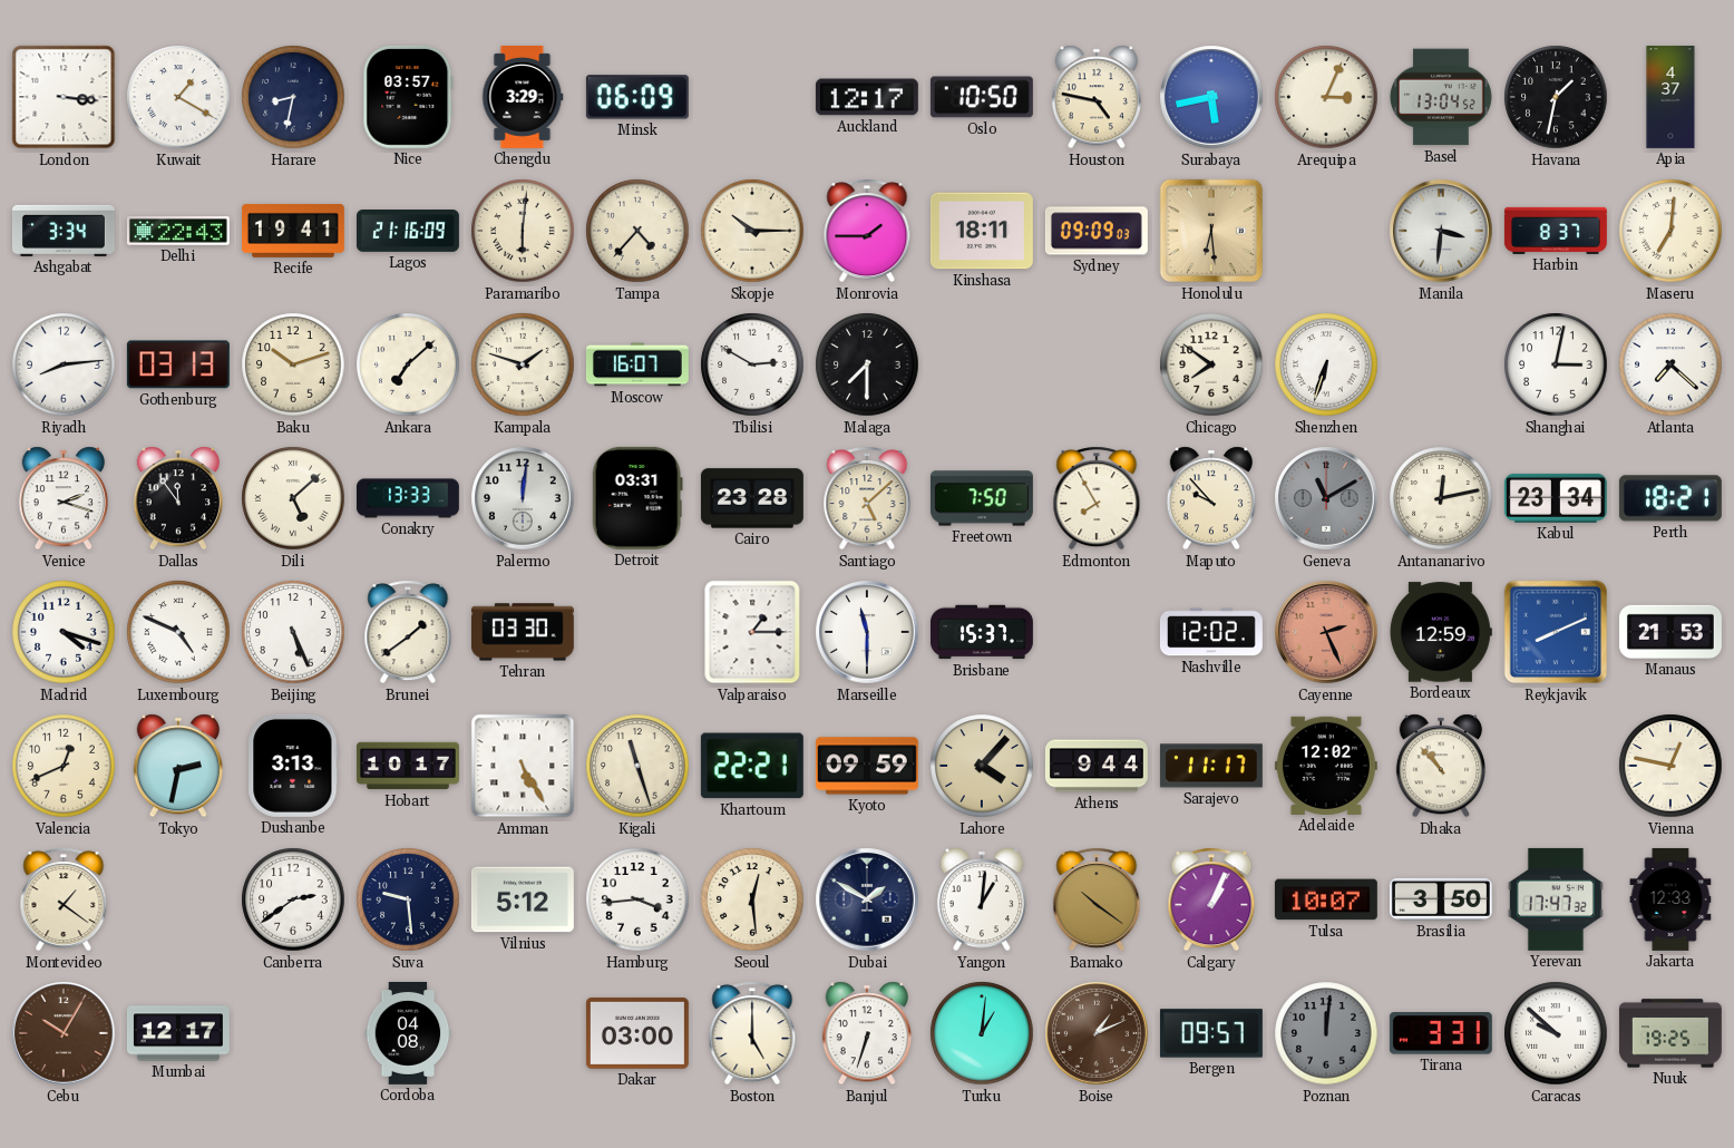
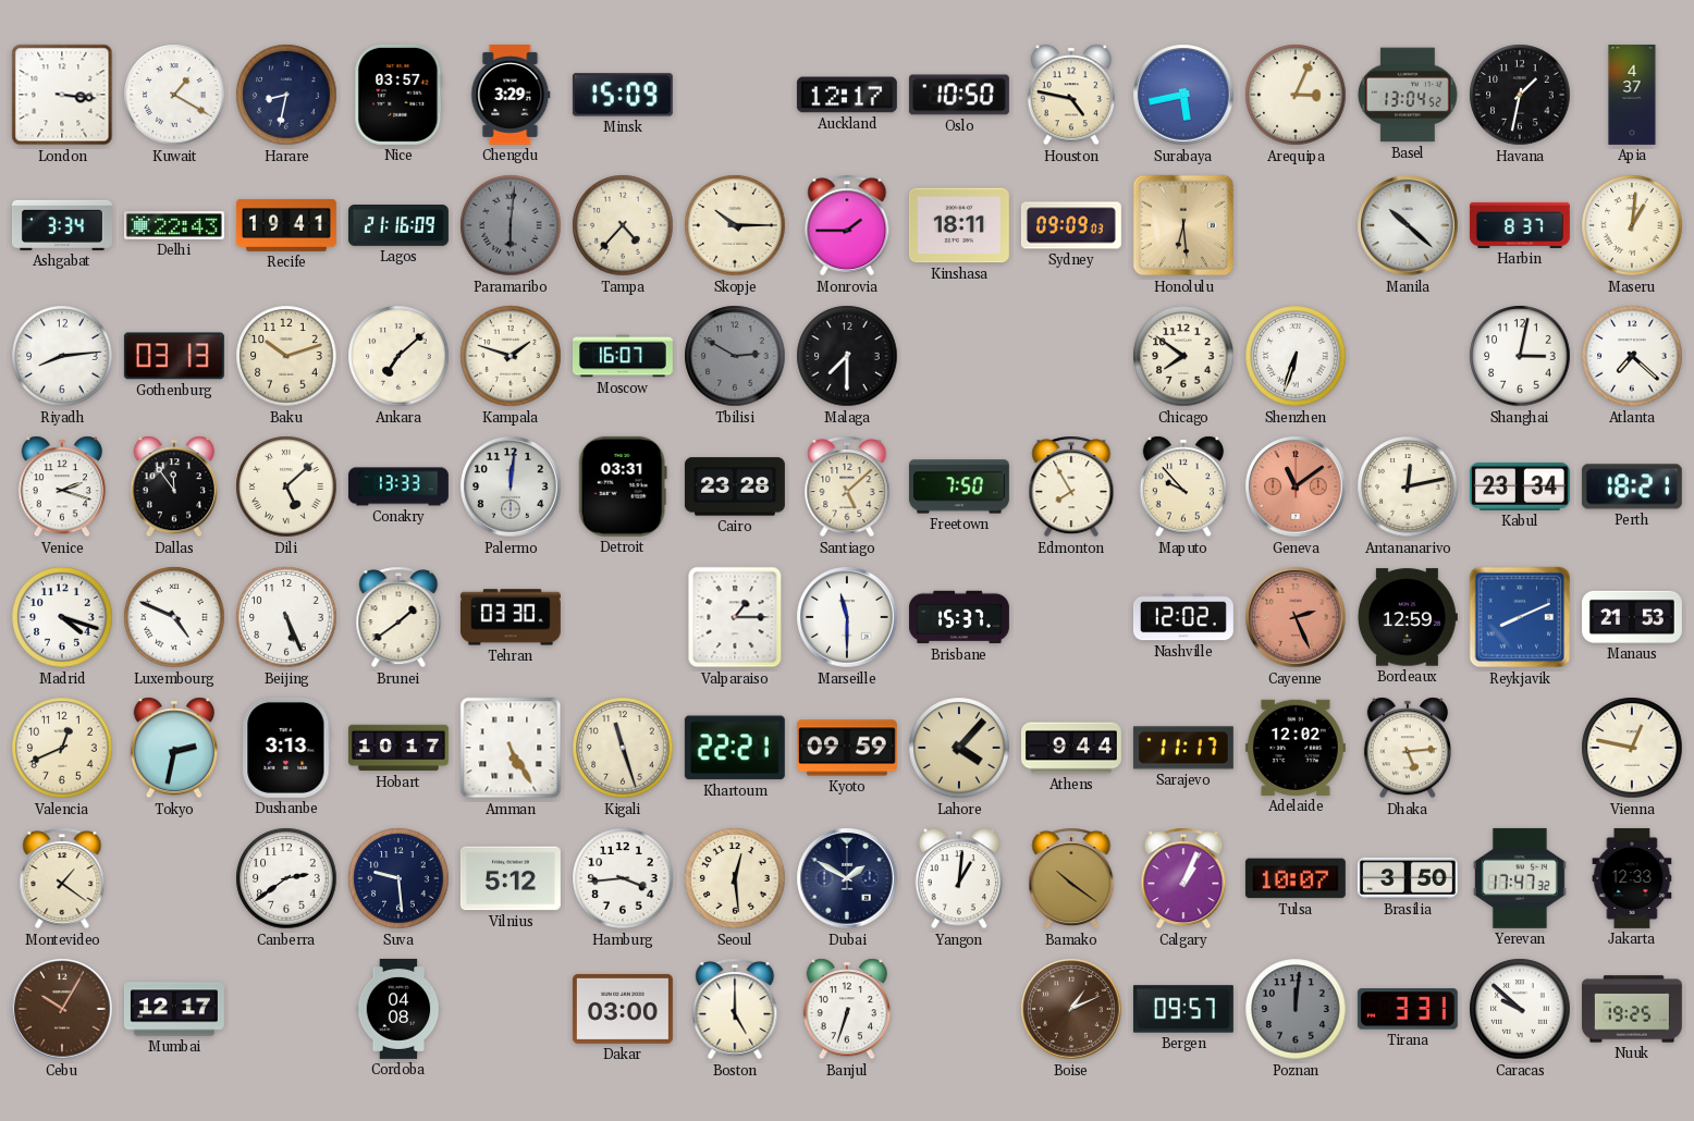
Minsk: 06:09 -> 15:09 (623, 95)
Paramaribo dial: cream -> grey (511, 225)
Manila: 3:31 -> 10:22 (1408, 225)
Maseru: 7:01 -> 1:01 (1632, 225)
Tbilisi dial: white -> grey (735, 356)
Geneva: 11:10 -> 11:09 (1296, 486)
Geneva dial: grey -> salmon (1296, 486)
Dhaka: 10:53 -> 5:14 (1407, 748)
Turku: 1:01 -> none (982, 1033)
